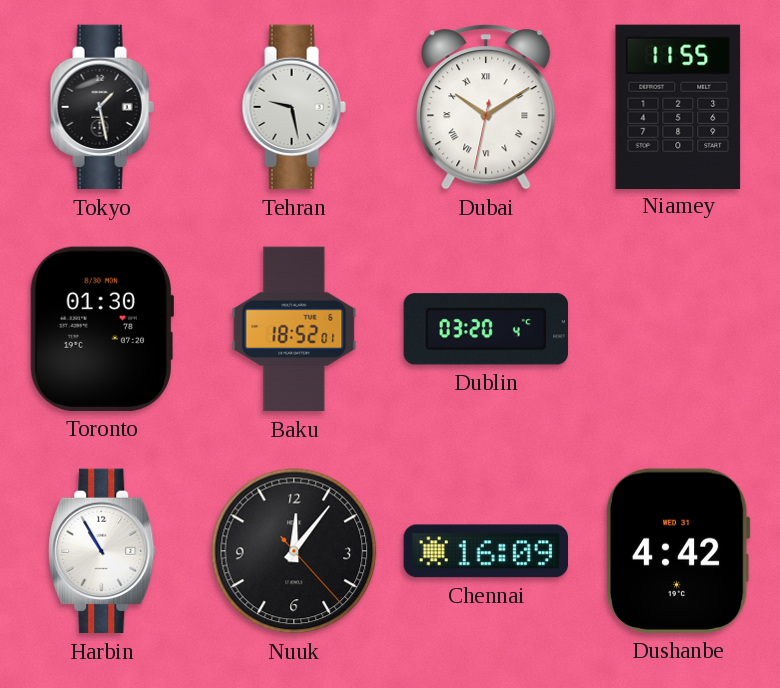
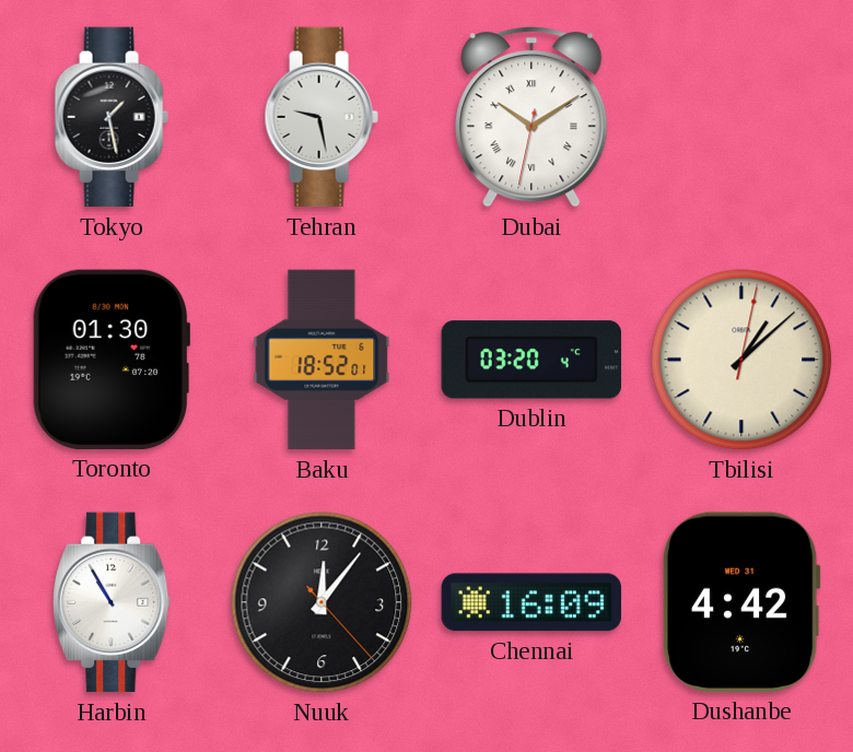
Niamey: 11:55 -> none (678, 106)
Tbilisi: none -> 1:08 (741, 360)
